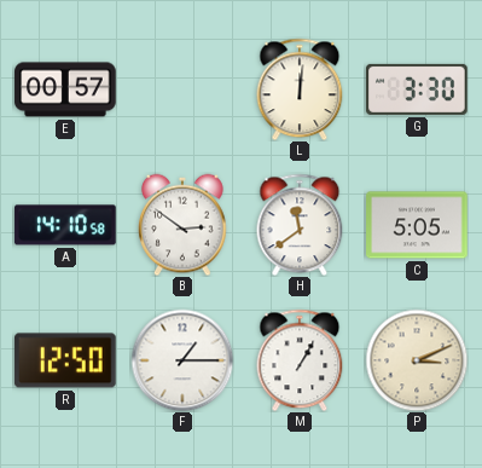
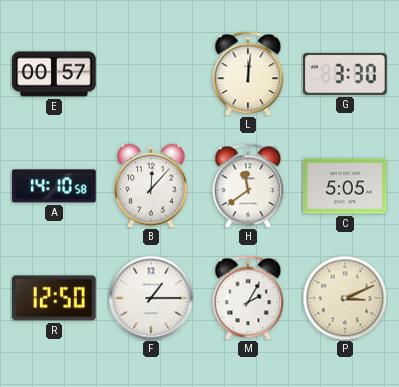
B: 2:51 -> 12:07 (151, 186)
M: 1:05 -> 2:05 (248, 298)
